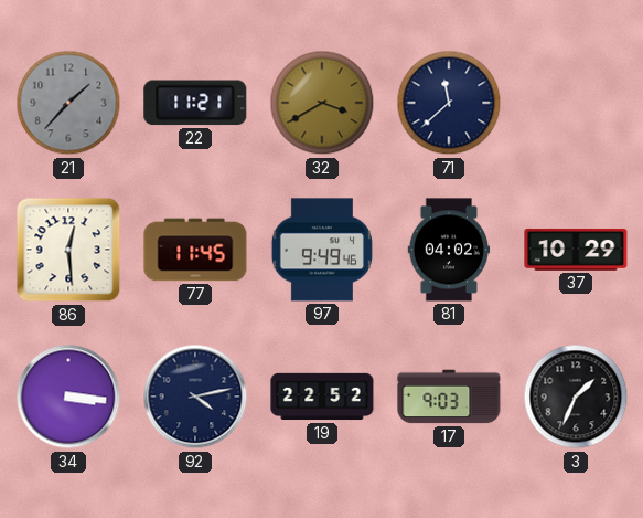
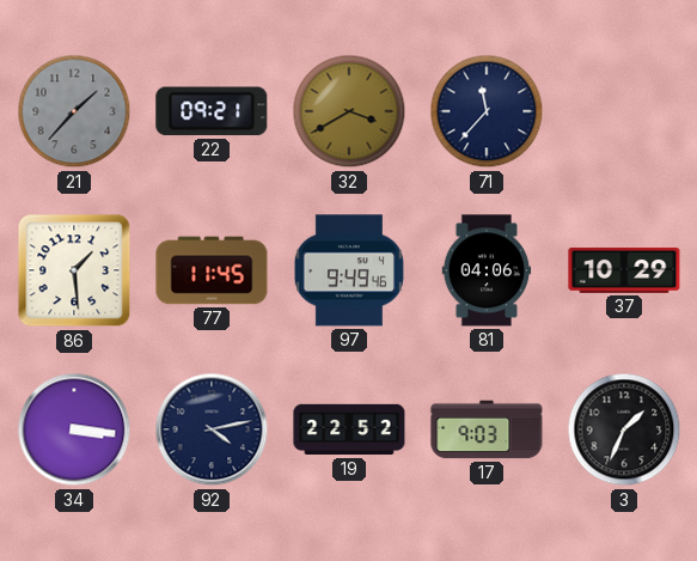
22: 11:21 -> 09:21 (212, 111)
71: 11:38 -> 11:37 (487, 111)
86: 12:29 -> 1:29 (74, 270)
81: 04:02 -> 04:06 (487, 270)
